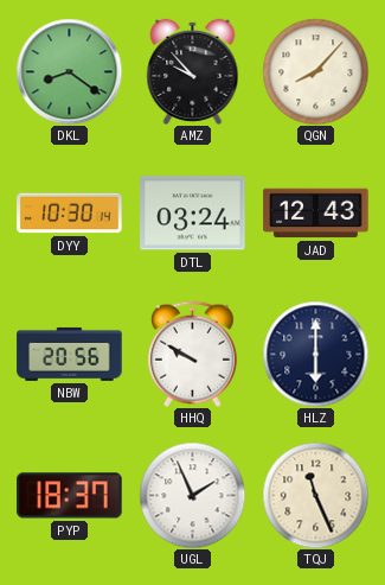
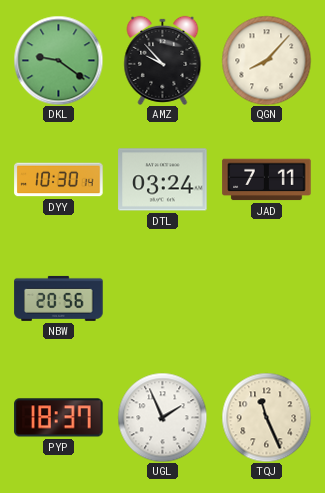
DKL: 8:21 -> 9:21 (58, 60)
JAD: 12:43 -> 7:11 (267, 180)
HHQ: 9:50 -> none (192, 354)
HLZ: 6:00 -> none (315, 354)
